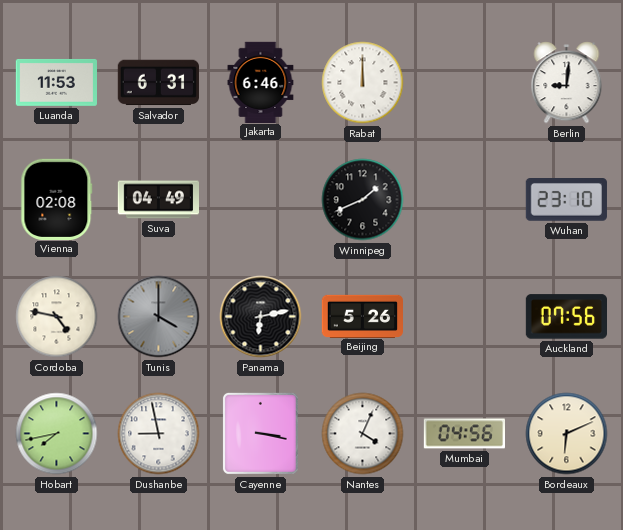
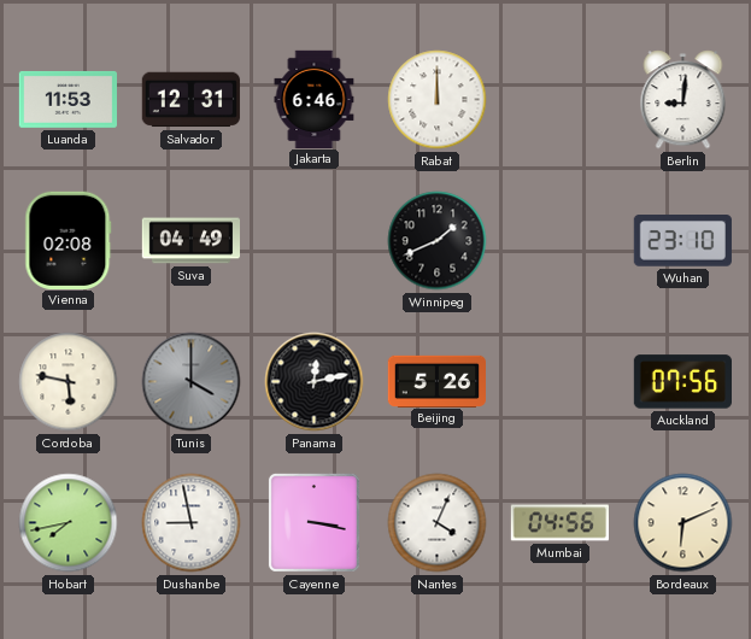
Salvador: 6:31 -> 12:31 (190, 100)
Cordoba: 4:47 -> 5:47 (69, 382)
Panama: 6:13 -> 12:13 (315, 382)
